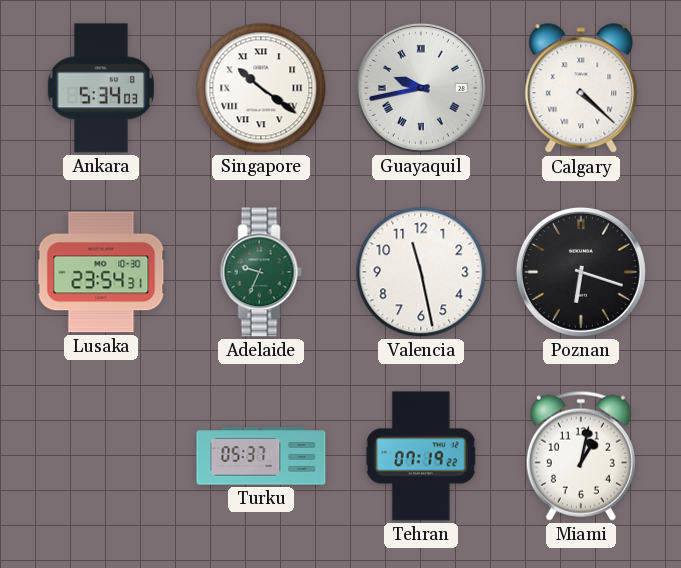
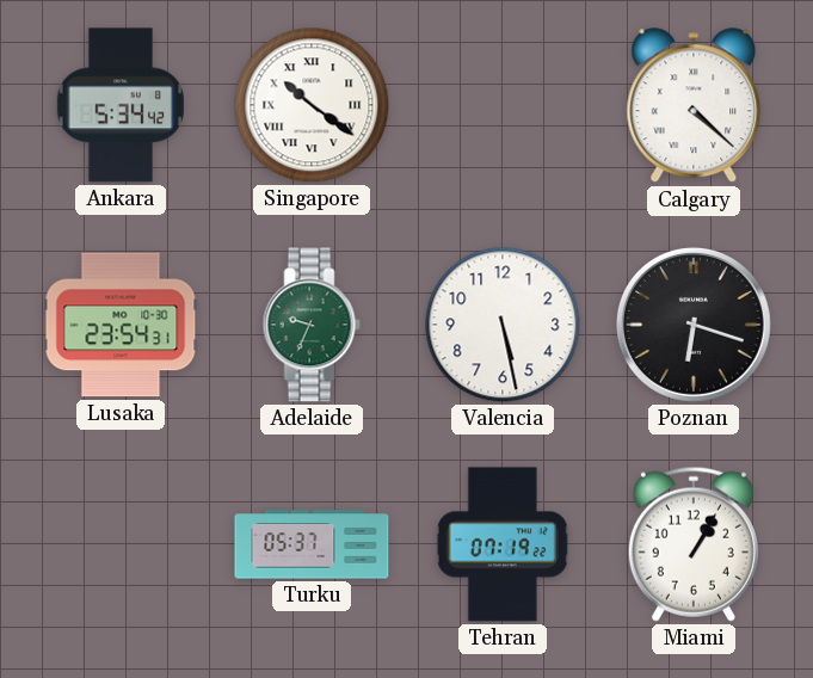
Ankara: 5:34:03 -> 5:34:42 (121, 105)
Guayaquil: 9:43 -> none (421, 88)
Valencia: 11:28 -> 5:28 (503, 325)
Miami: 1:02 -> 1:05 (694, 544)
